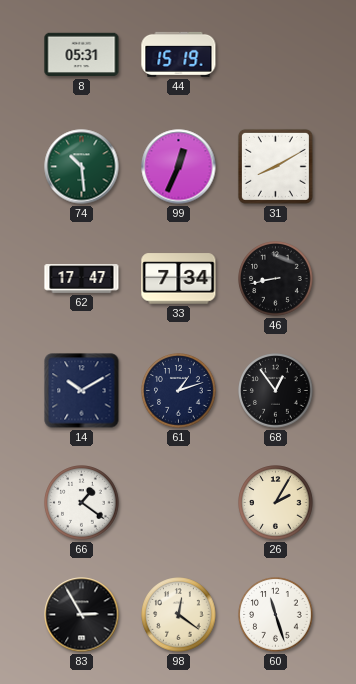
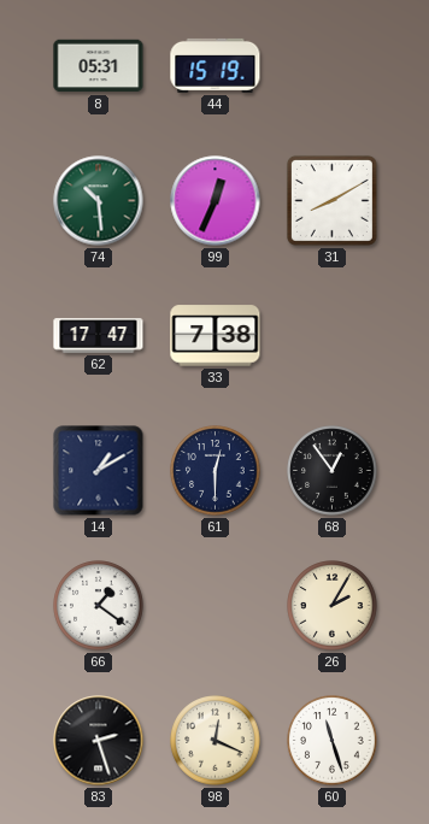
33: 7:34 -> 7:38 (216, 336)
46: 8:43 -> none (276, 279)
14: 10:10 -> 1:10 (99, 471)
61: 1:12 -> 12:30 (216, 471)
83: 2:55 -> 2:27 (99, 741)
98: 12:21 -> 12:19 (216, 741)
